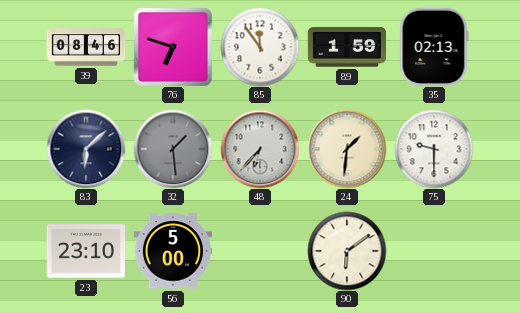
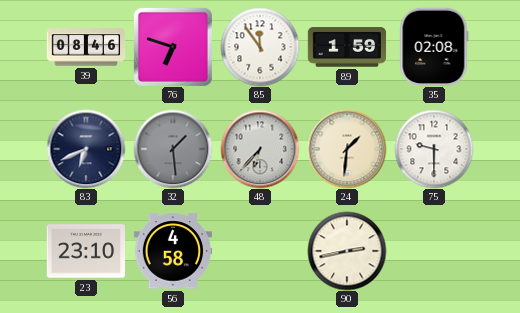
35: 02:13 -> 02:08 (434, 46)
83: 6:08 -> 6:41 (86, 149)
56: 5:00 -> 4:58 (173, 251)
90: 6:09 -> 2:43 (347, 251)
